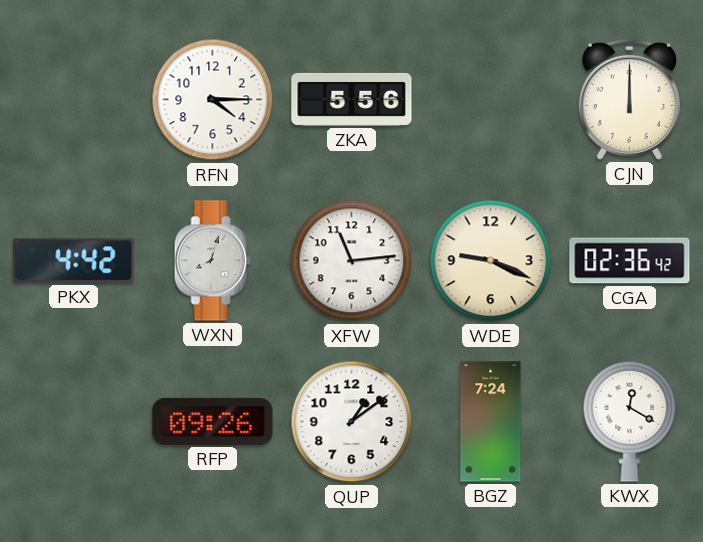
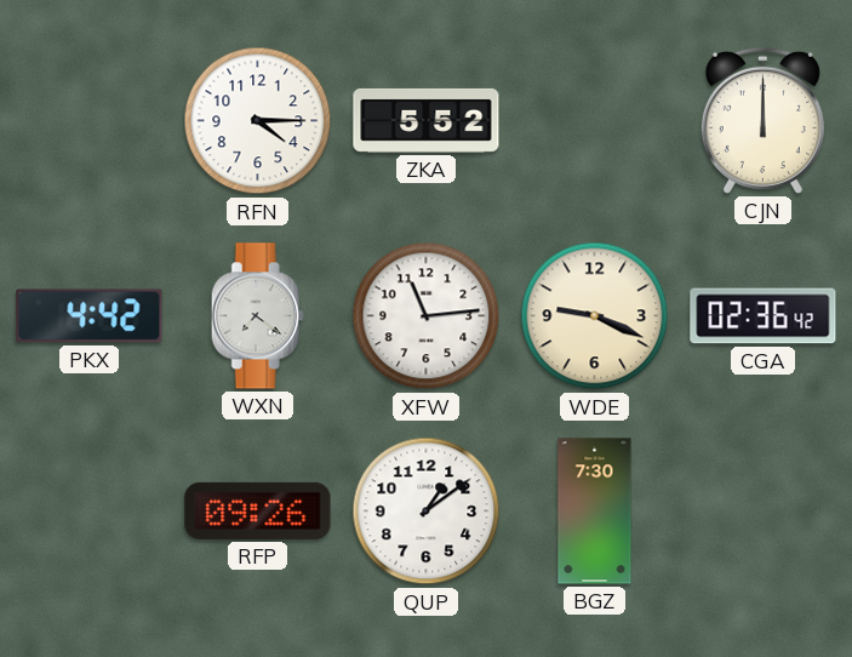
ZKA: 5:56 -> 5:52 (427, 120)
WXN: 8:03 -> 7:21 (257, 316)
BGZ: 7:24 -> 7:30 (595, 512)
KWX: 12:20 -> none (630, 421)
